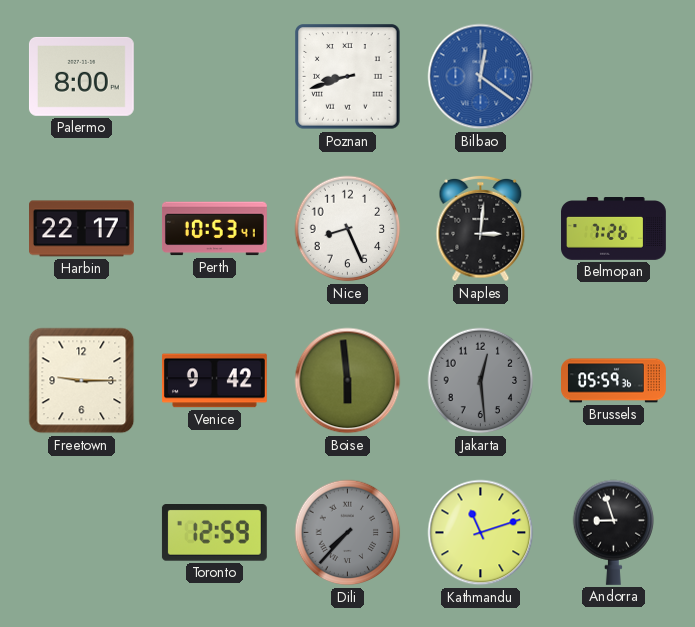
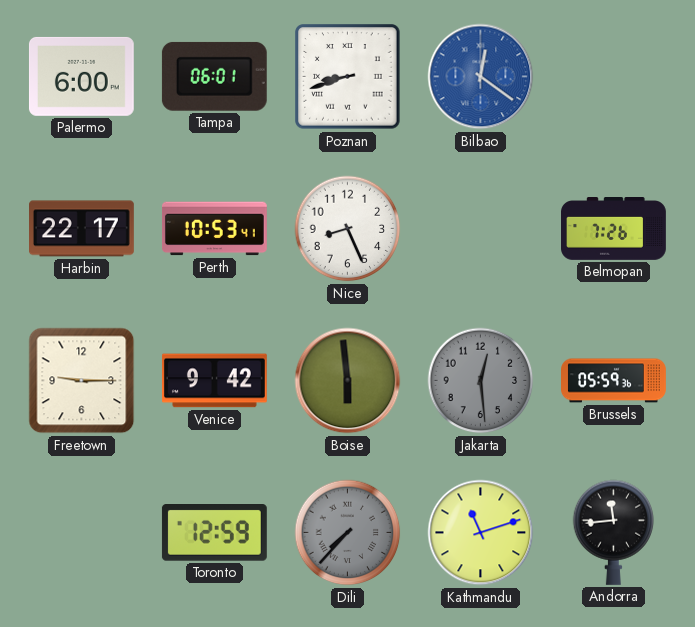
Palermo: 8:00 -> 6:00 (81, 76)
Tampa: none -> 06:01 (214, 76)
Naples: 3:01 -> none (481, 229)
Andorra: 8:57 -> 11:44 (614, 532)
